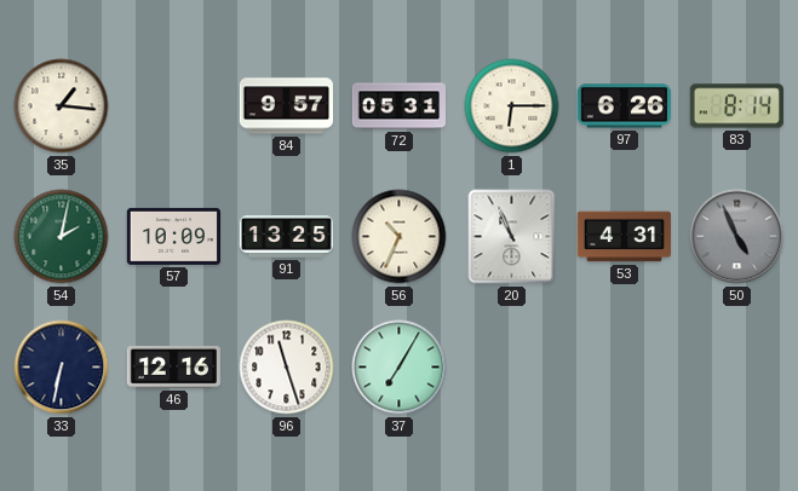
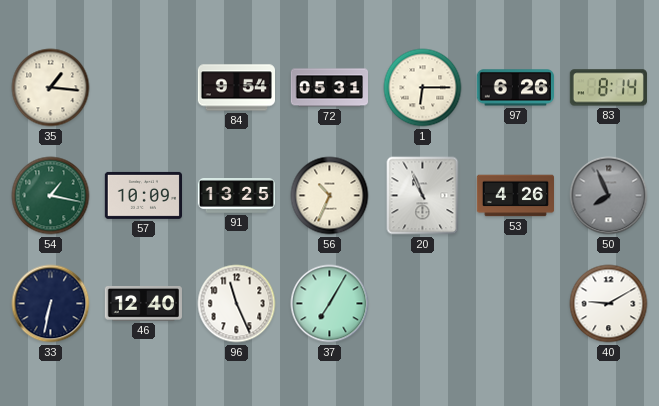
84: 9:57 -> 9:54 (236, 88)
54: 2:02 -> 1:17 (51, 196)
53: 4:31 -> 4:26 (515, 196)
50: 4:56 -> 7:56 (609, 196)
46: 12:16 -> 12:40 (143, 304)
96: 11:27 -> 11:26 (237, 304)
40: none -> 9:10 (609, 304)
